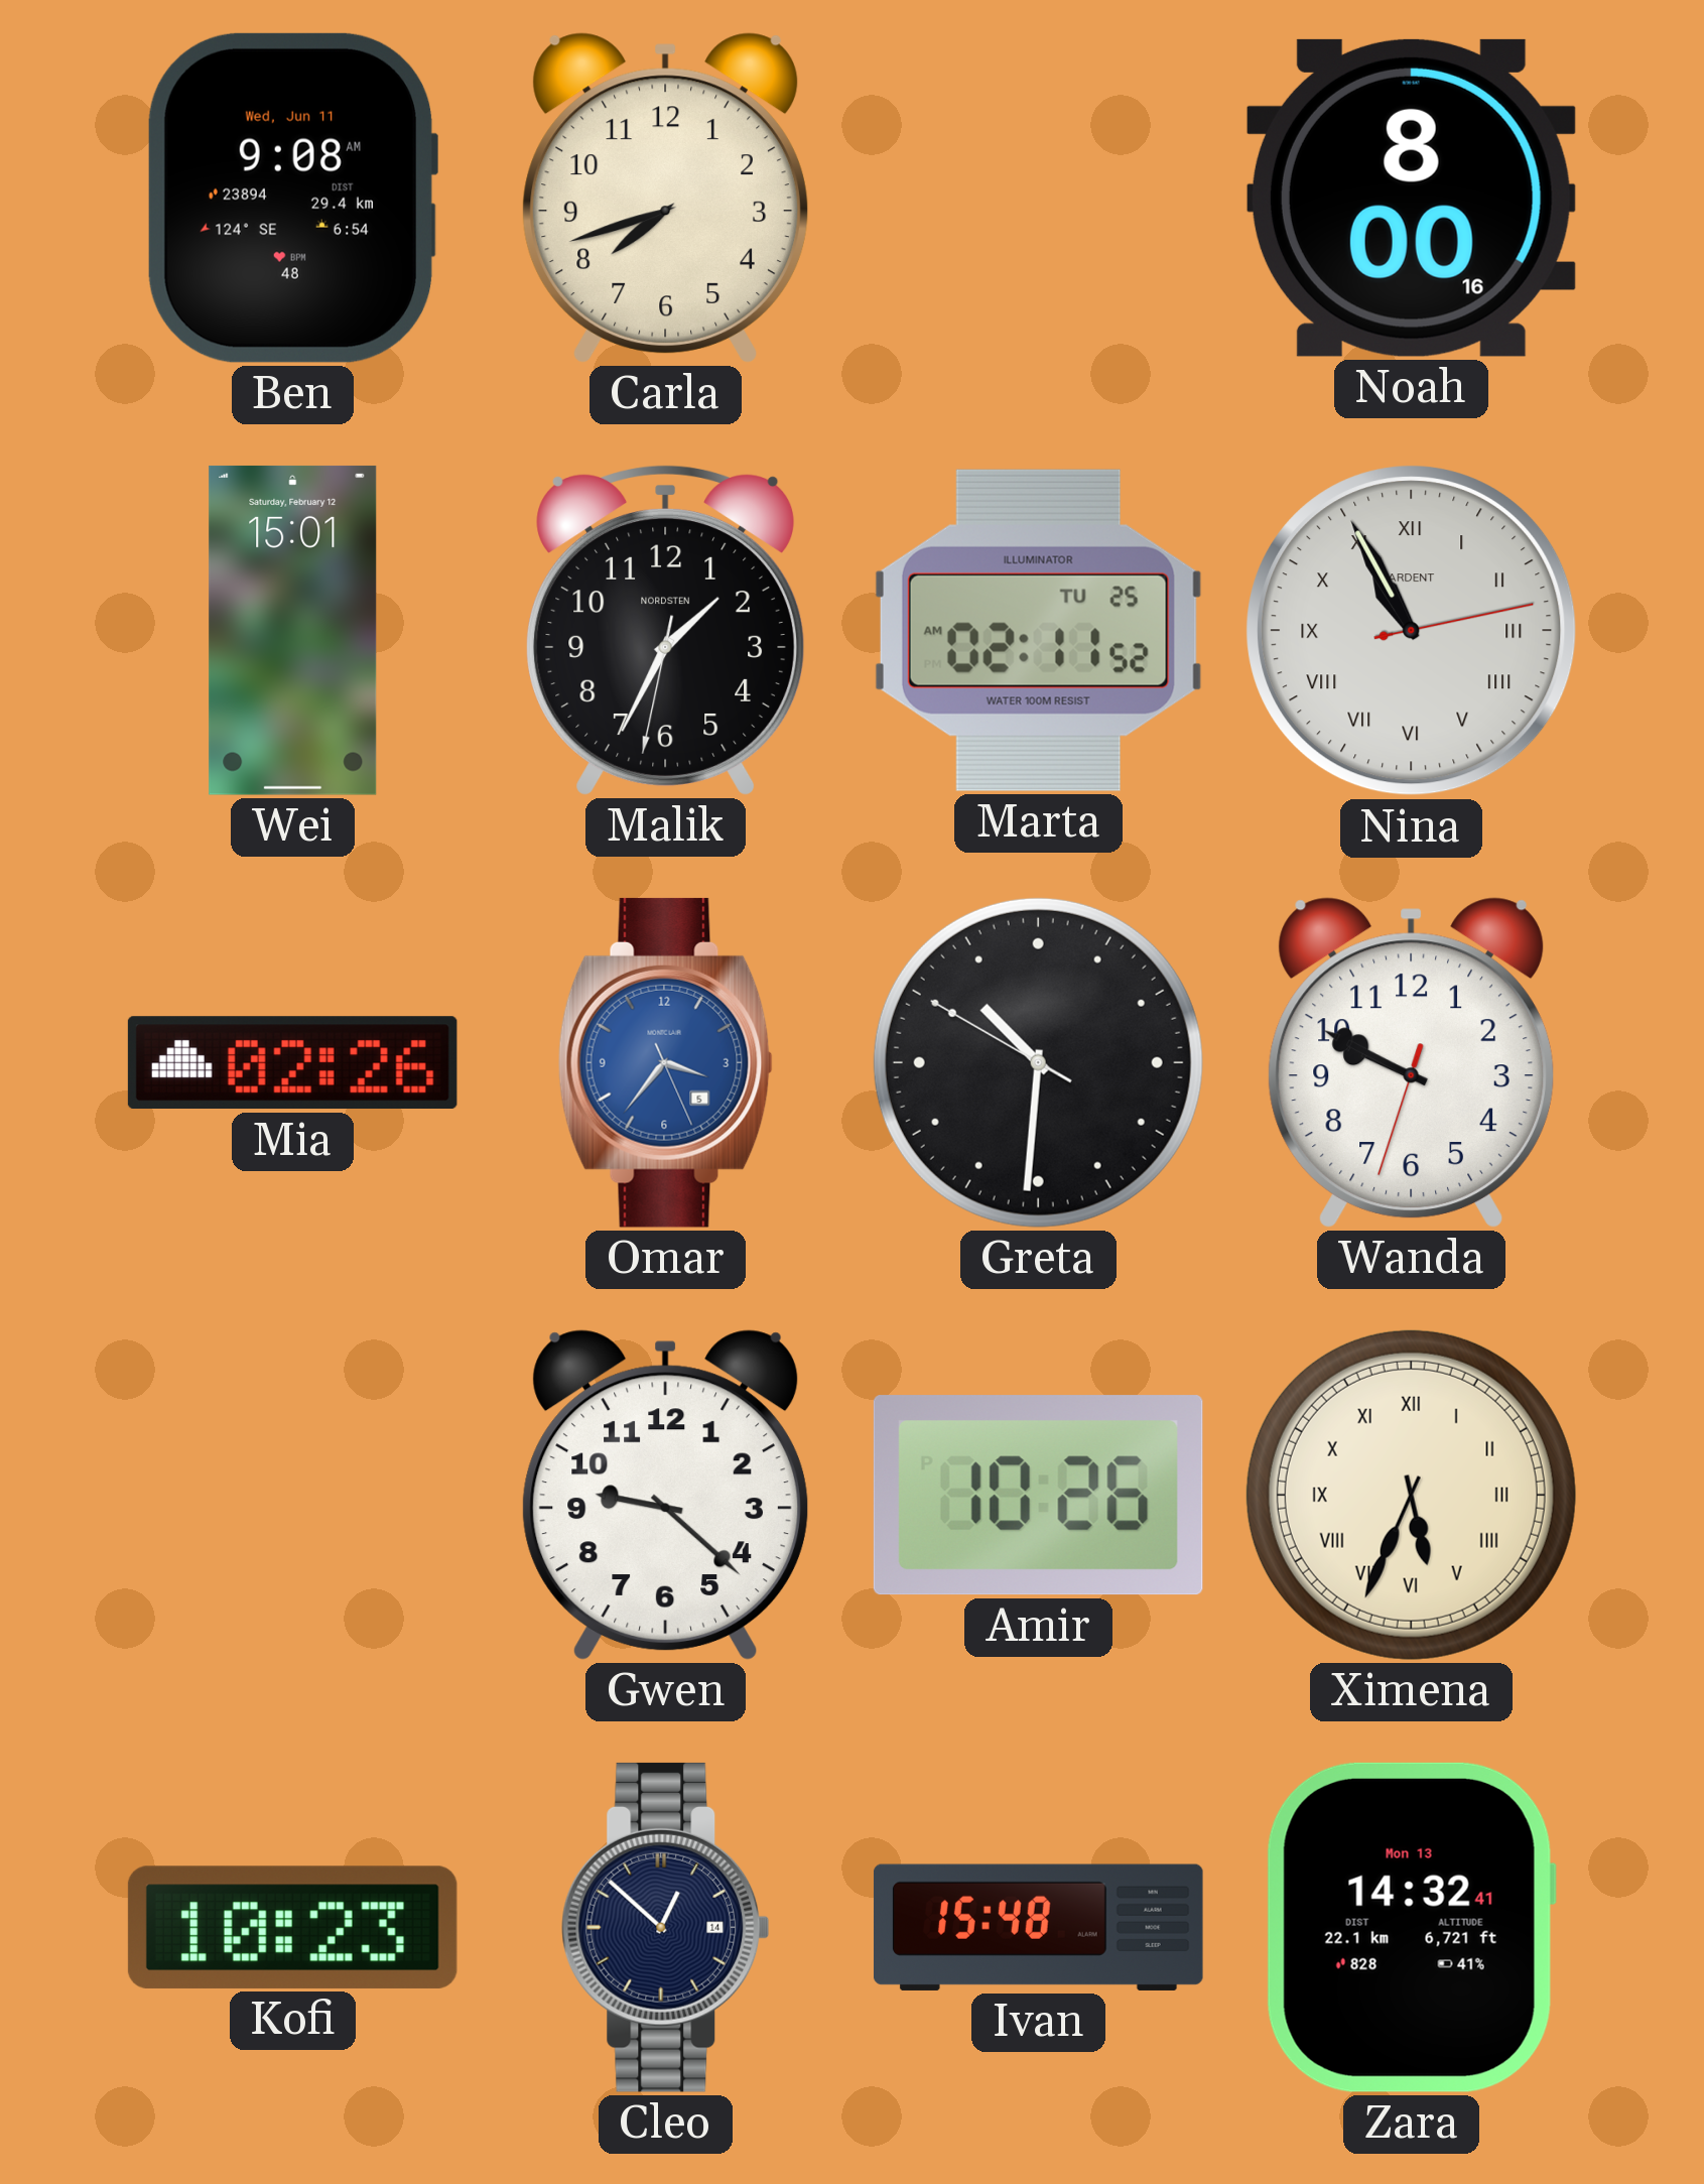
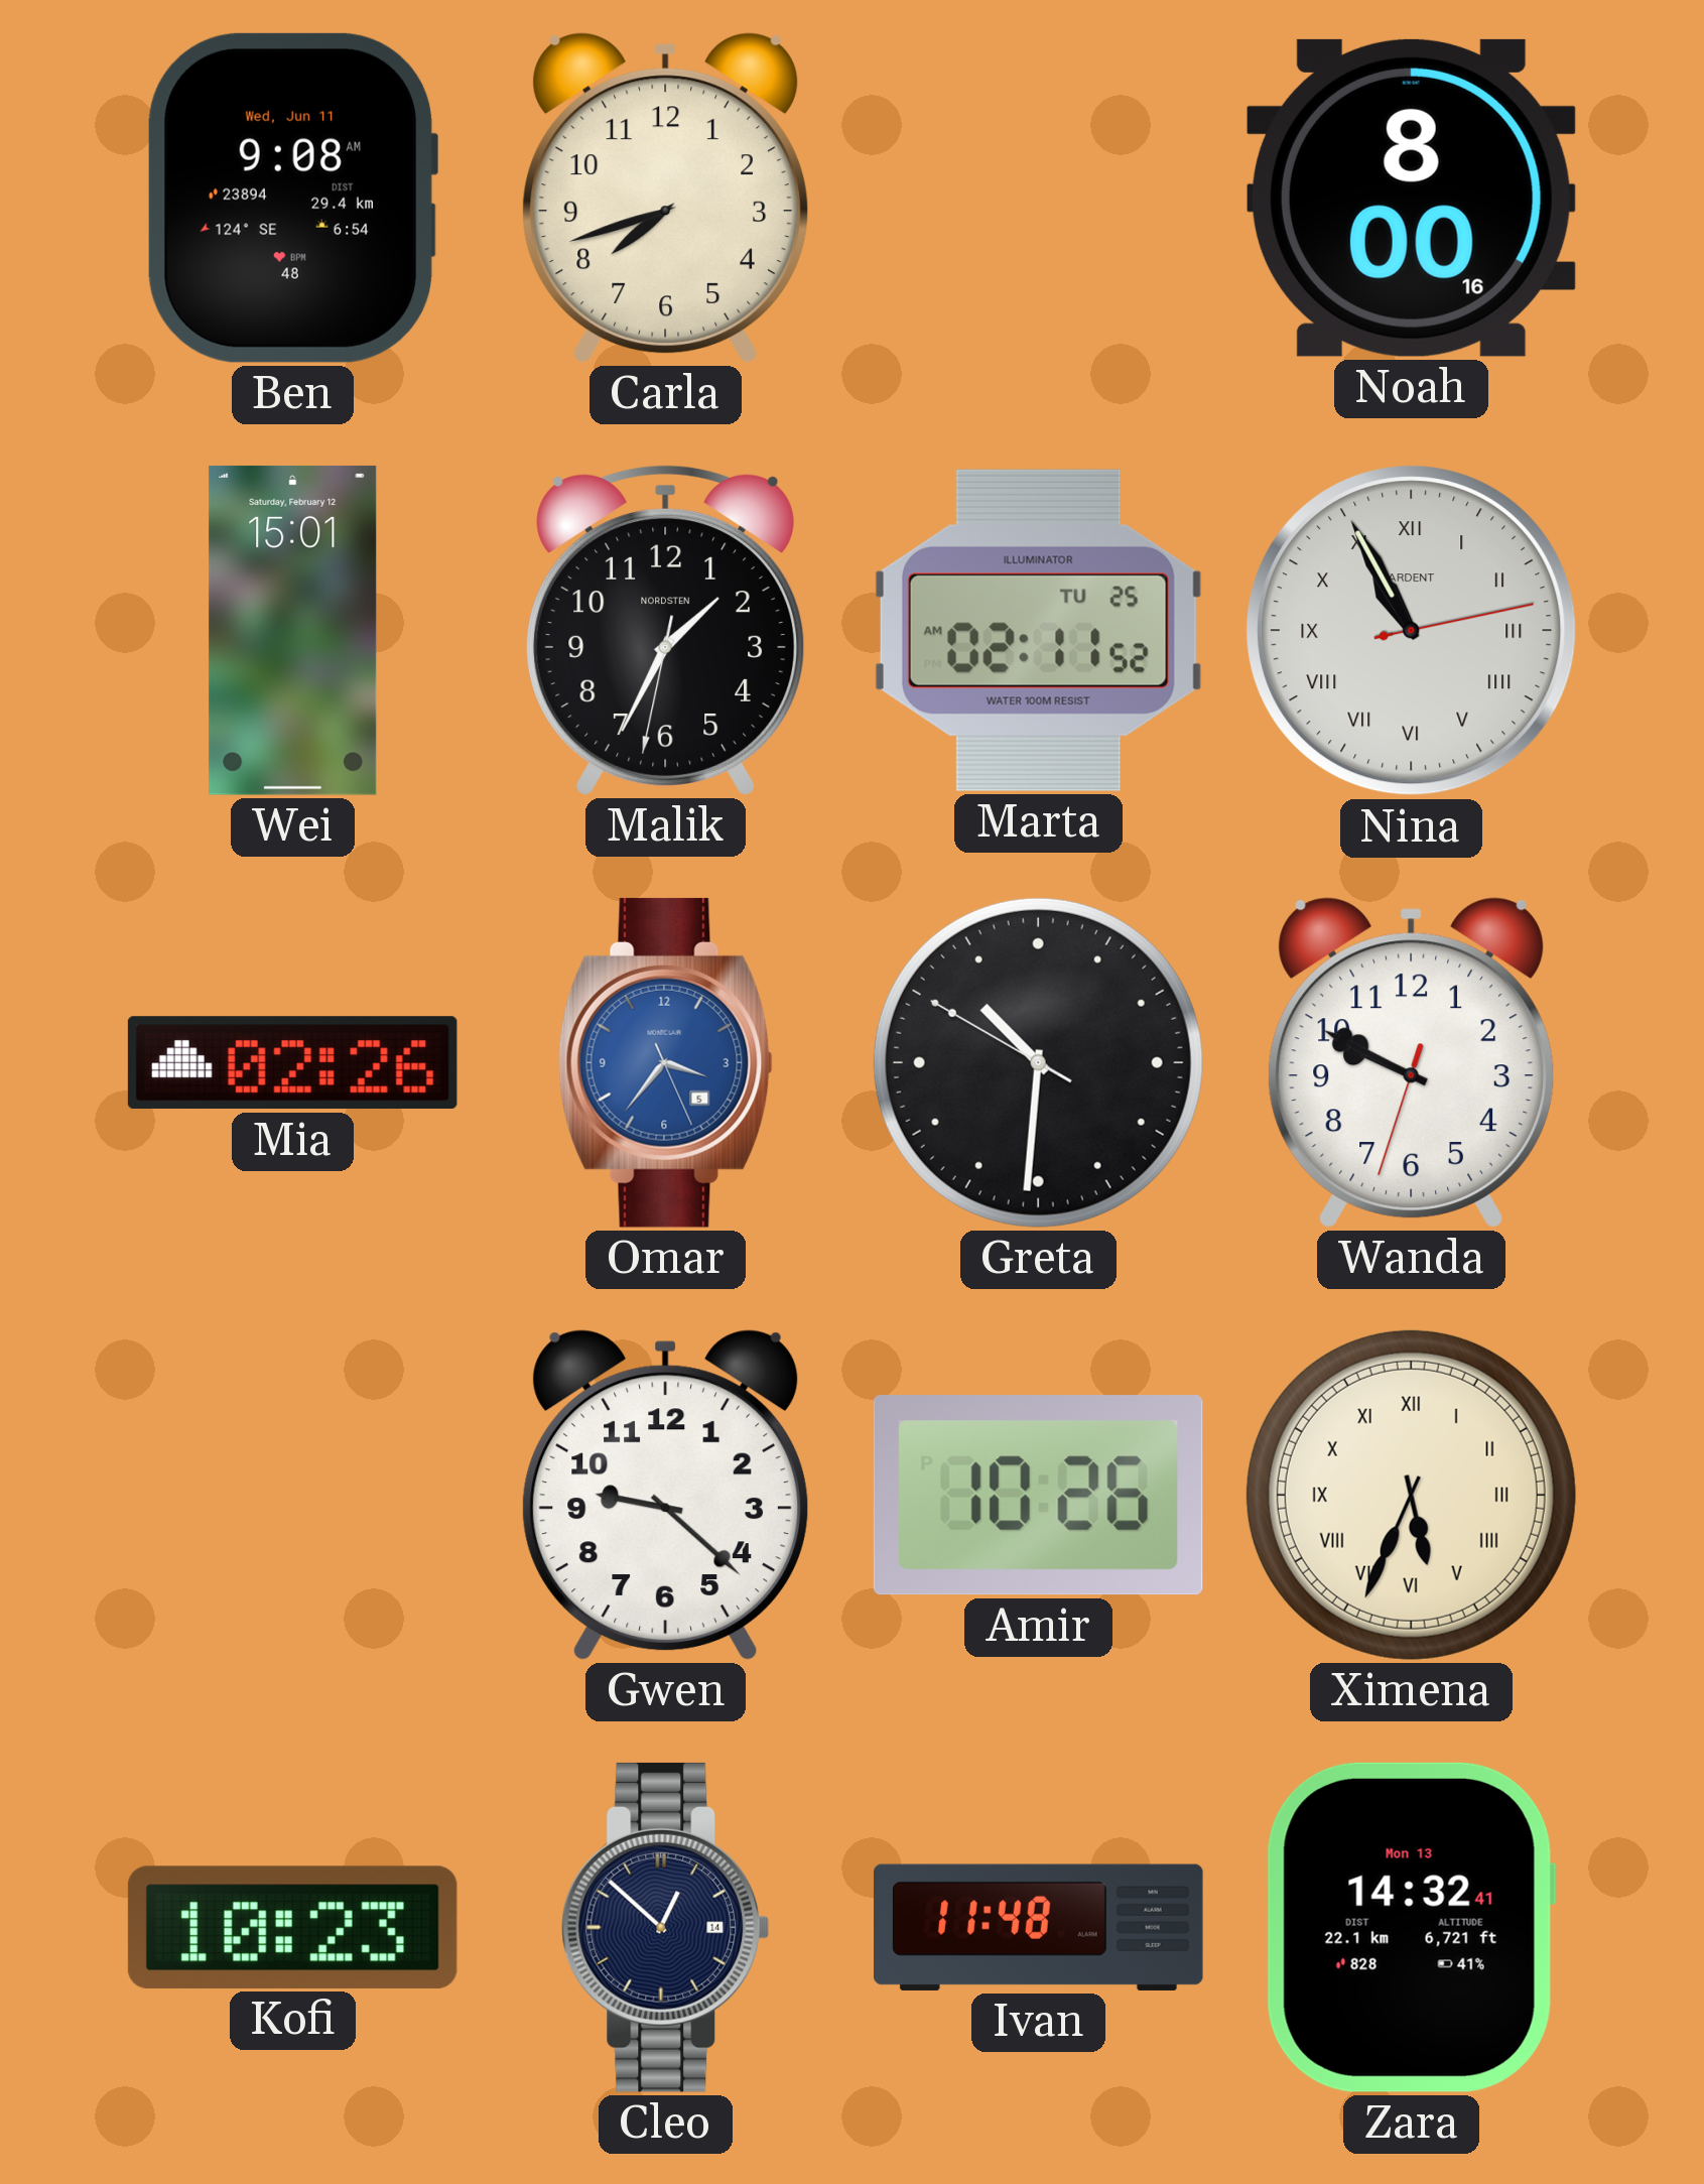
Ivan: 15:48 -> 11:48 (1038, 1927)
